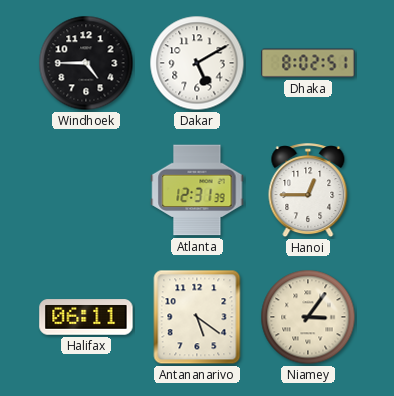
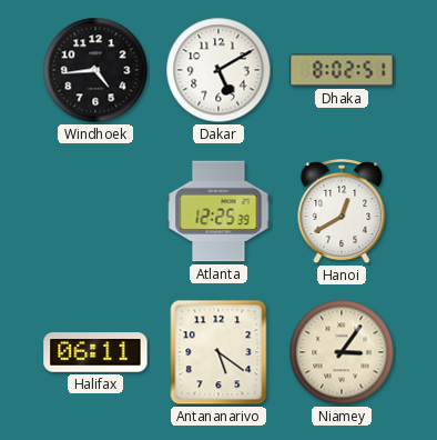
Windhoek: 4:45 -> 4:44 (95, 70)
Atlanta: 12:31 -> 12:25 (218, 211)
Hanoi: 12:45 -> 12:40 (342, 212)
